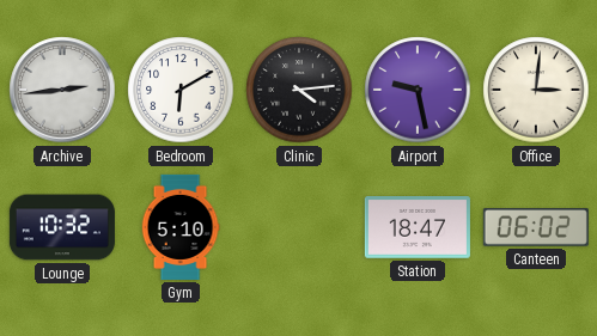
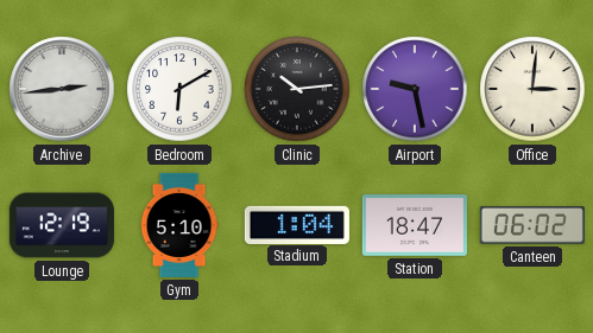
Clinic: 4:14 -> 10:14 (297, 89)
Lounge: 10:32 -> 12:19 (62, 225)
Stadium: none -> 1:04 (297, 224)
